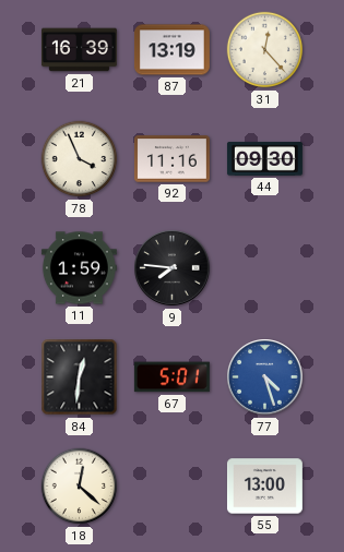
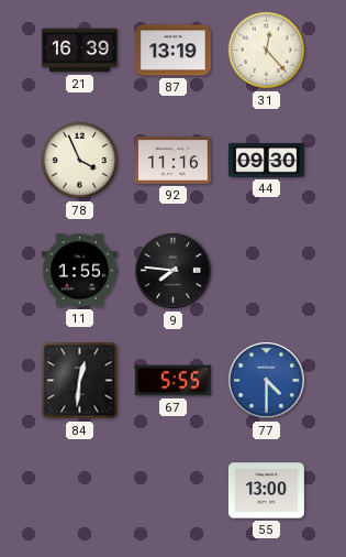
11: 1:59 -> 1:55 (79, 271)
67: 5:01 -> 5:55 (172, 381)
77: 4:27 -> 4:30 (267, 381)
18: 12:22 -> none (80, 487)
